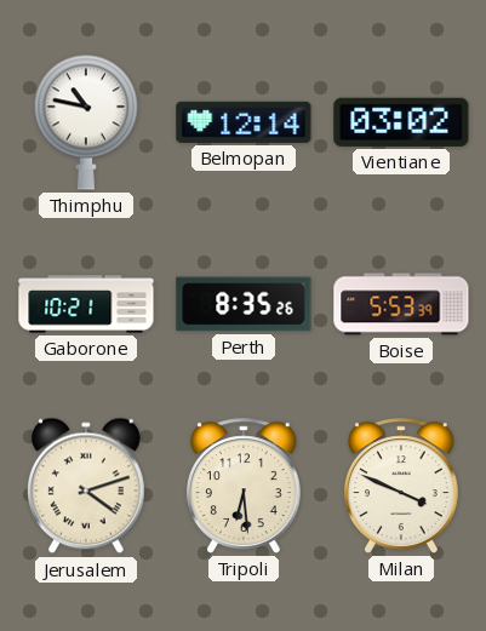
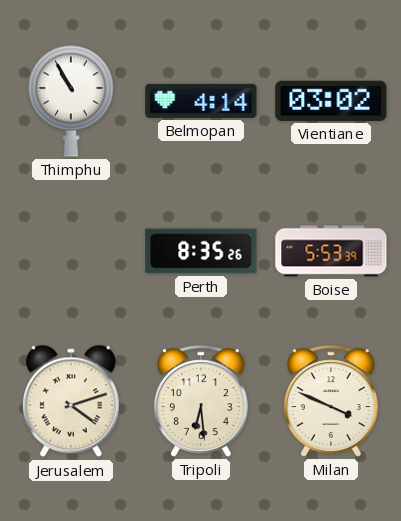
Thimphu: 10:47 -> 10:55 (71, 101)
Belmopan: 12:14 -> 4:14 (201, 101)
Gaborone: 10:21 -> none (86, 304)
